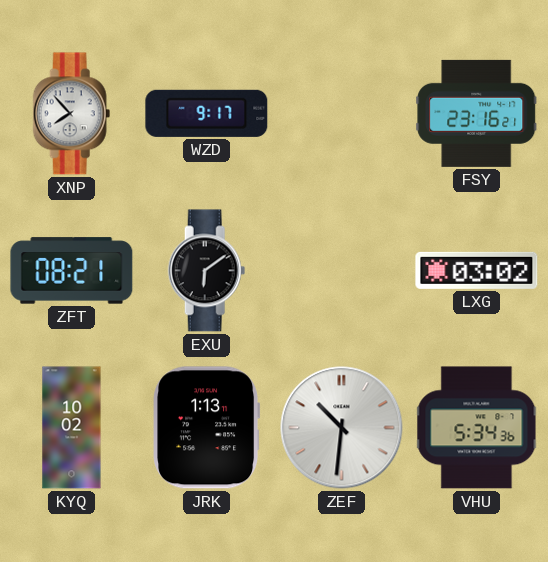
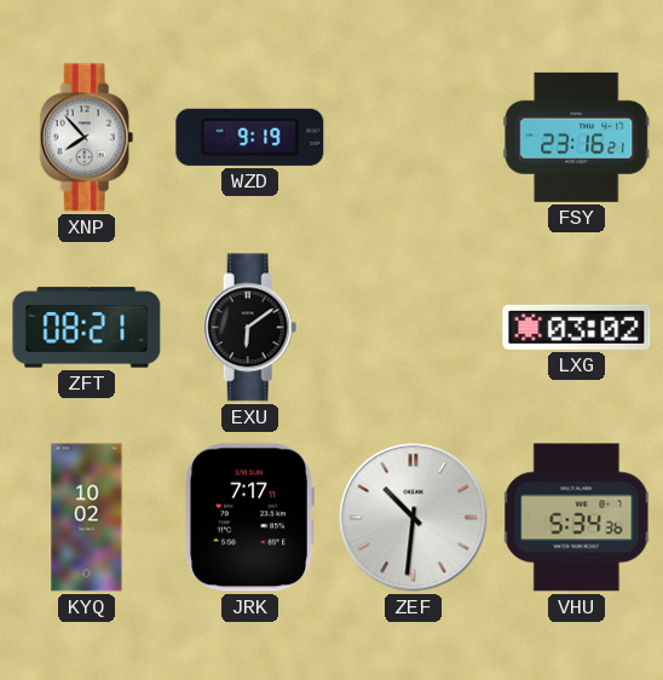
WZD: 9:17 -> 9:19 (250, 137)
JRK: 1:13 -> 7:17 (250, 518)
